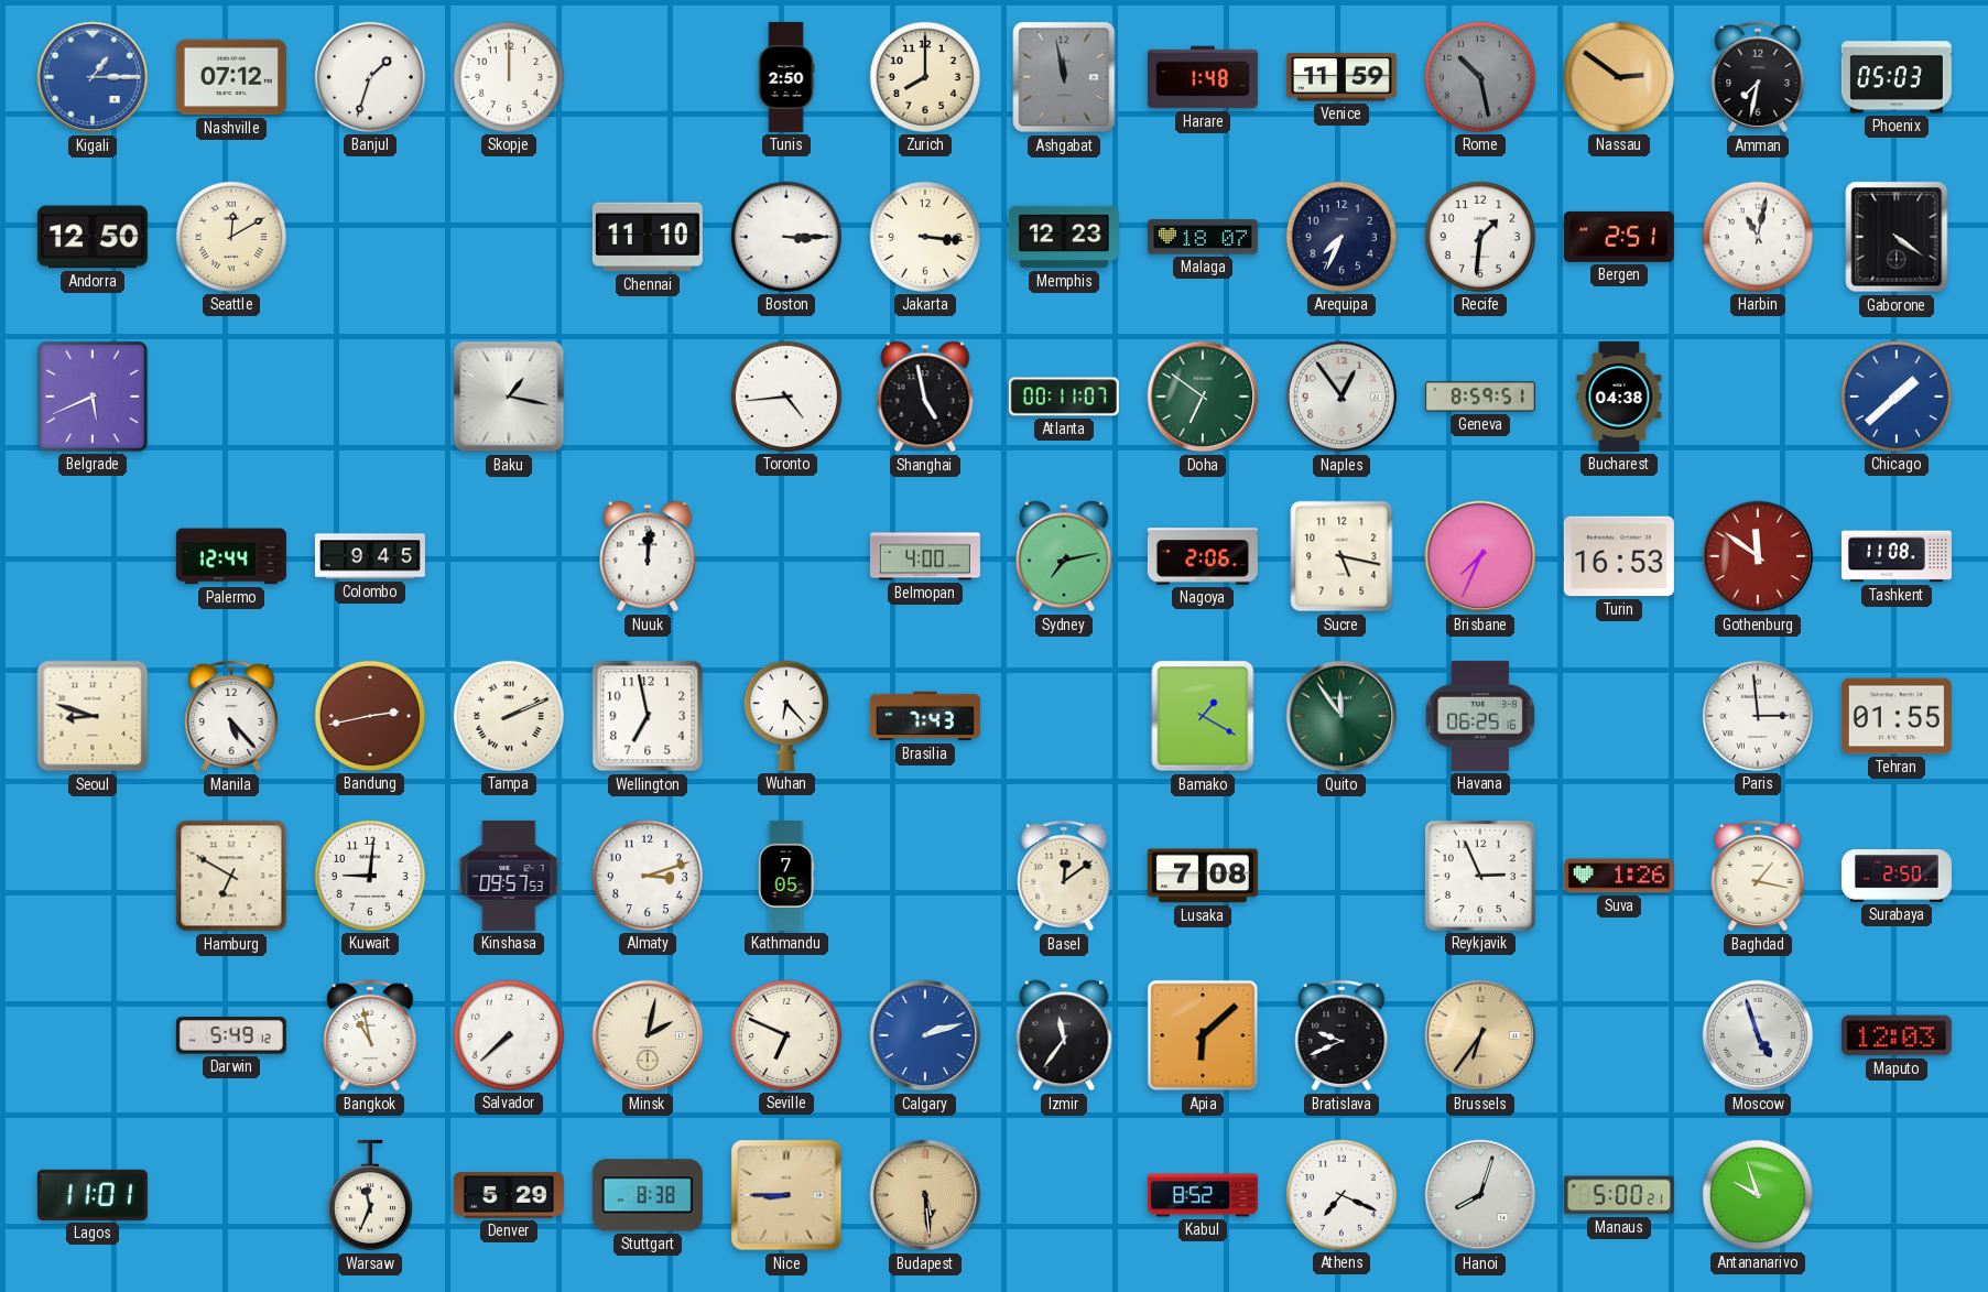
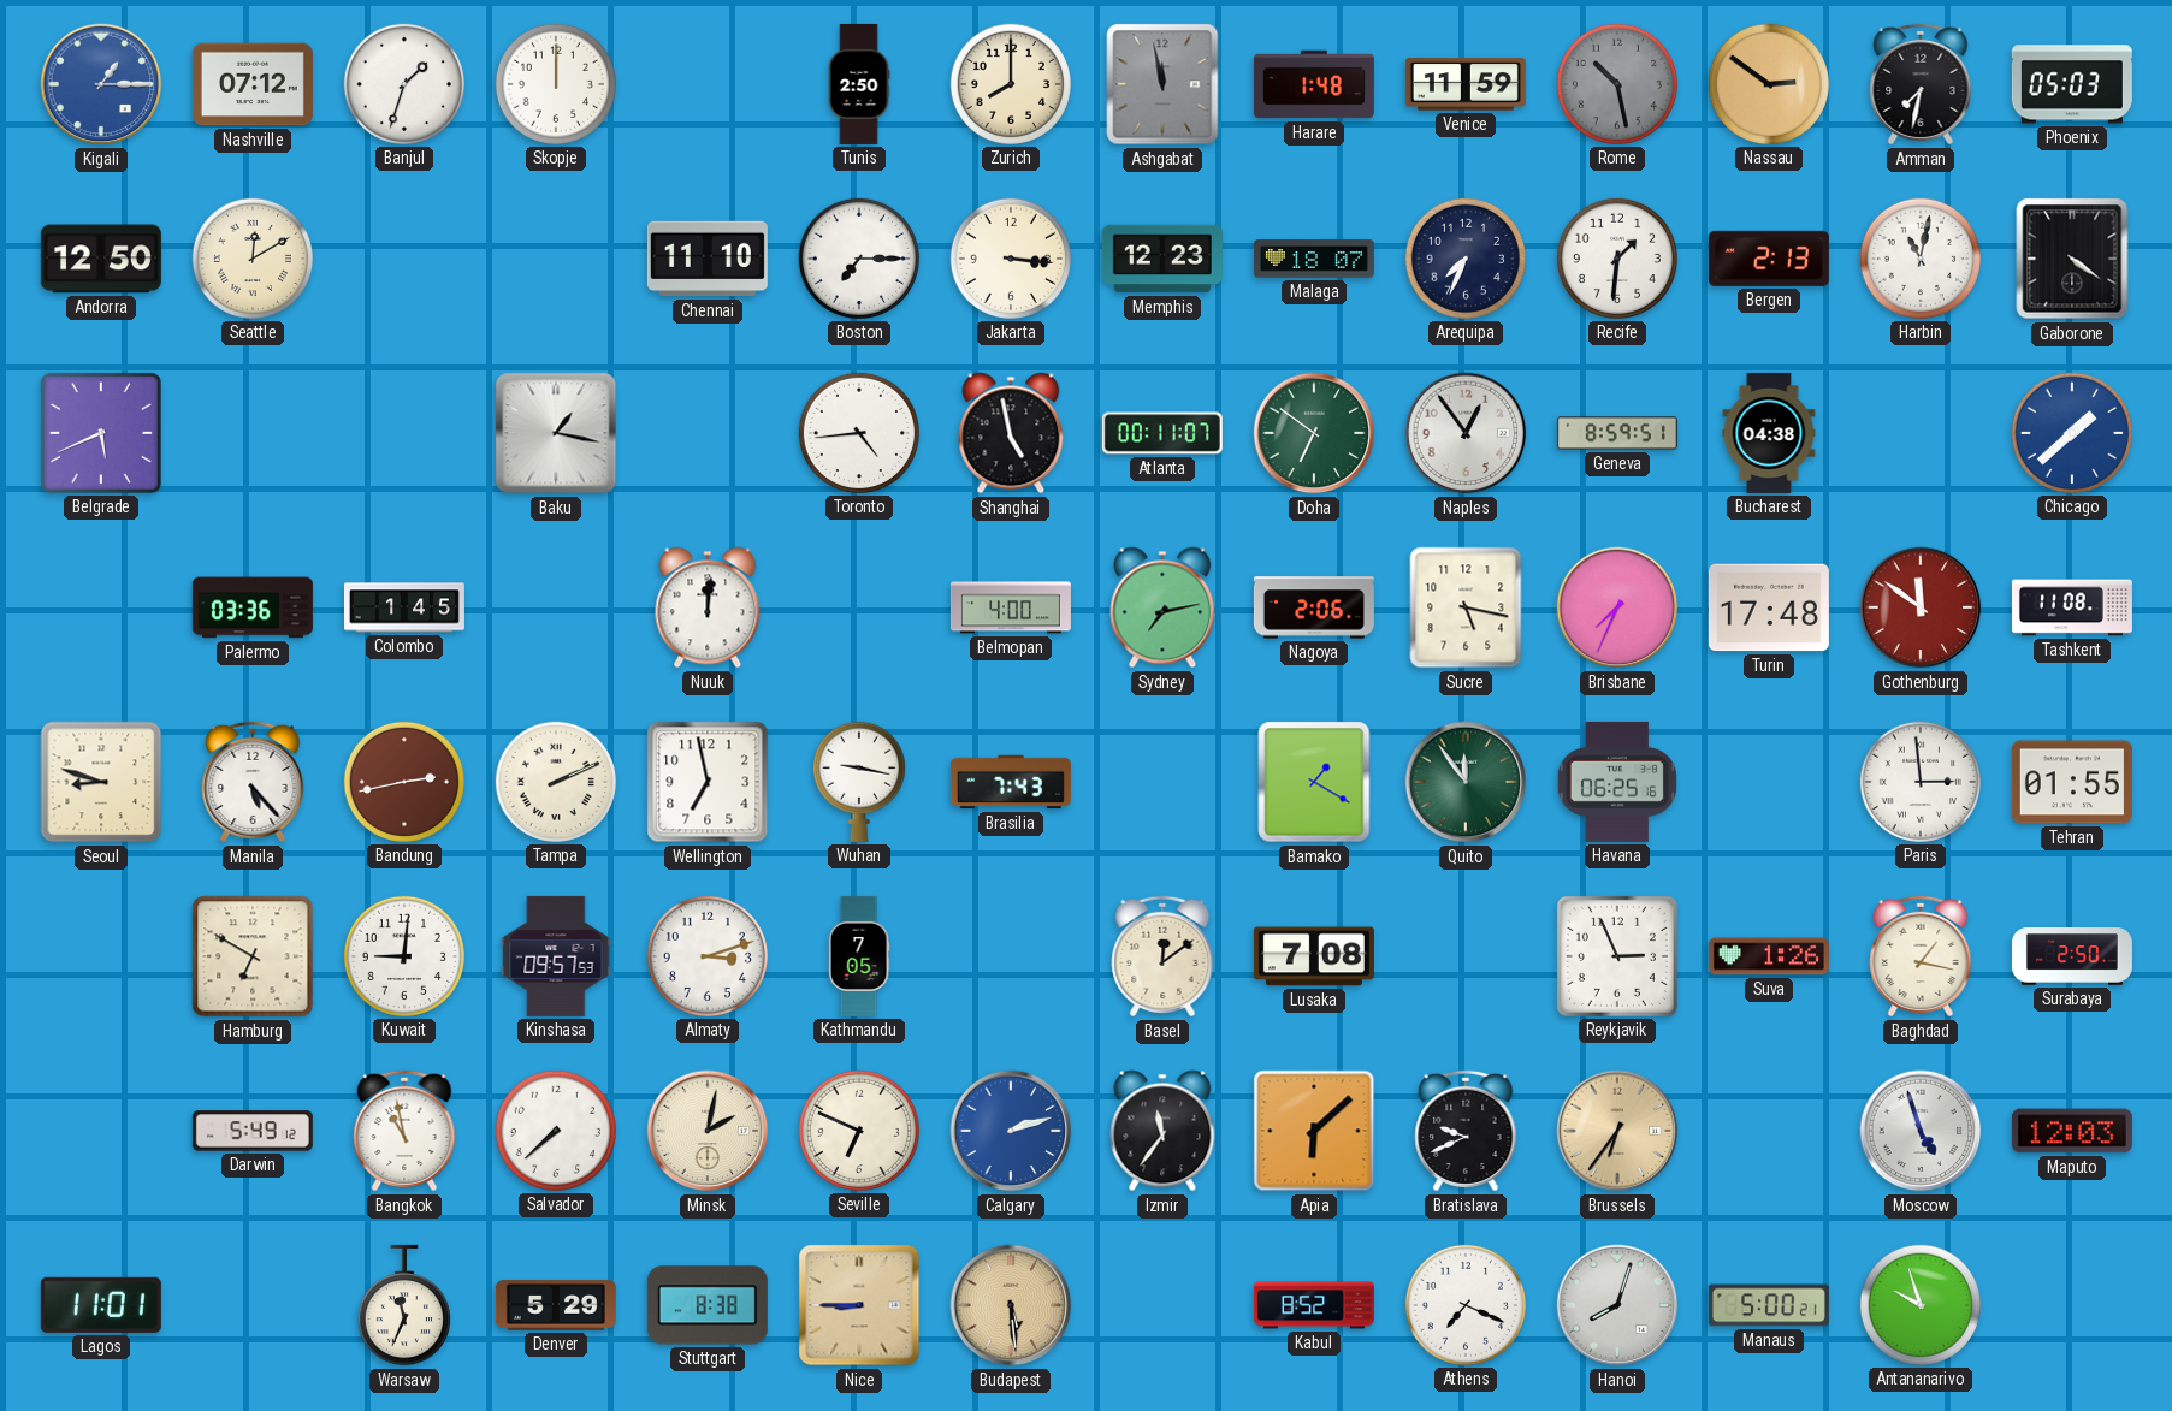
Boston: 3:15 -> 7:15 (859, 259)
Bergen: 2:51 -> 2:13 (1769, 259)
Palermo: 12:44 -> 03:36 (253, 607)
Colombo: 9:45 -> 1:45 (404, 607)
Turin: 16:53 -> 17:48 (1769, 607)
Wuhan: 6:23 -> 9:17 (859, 782)
